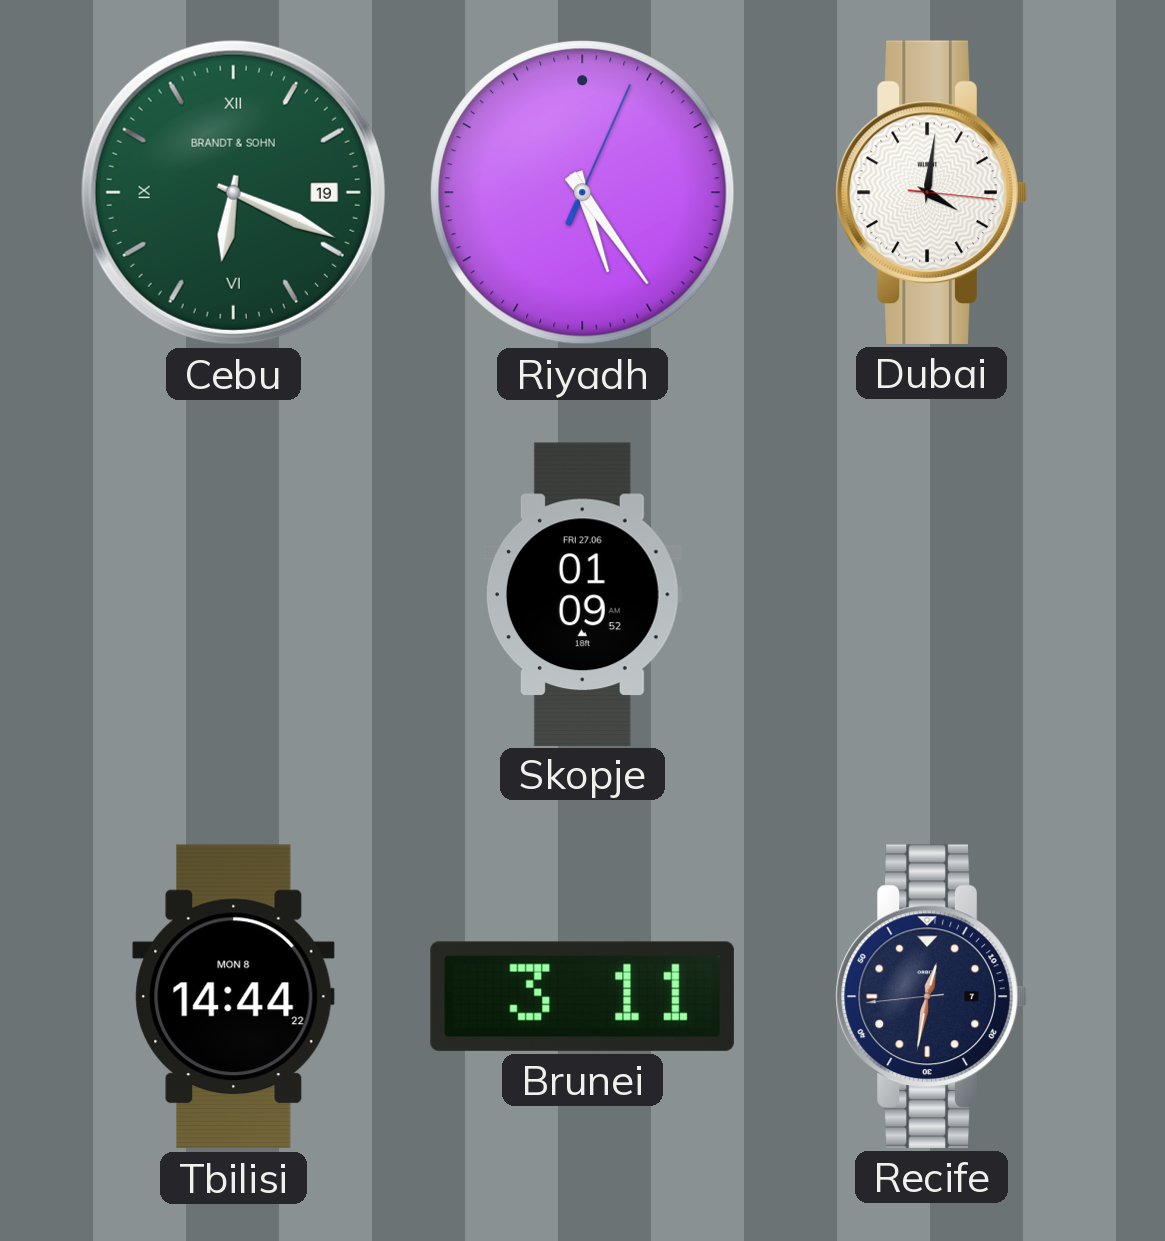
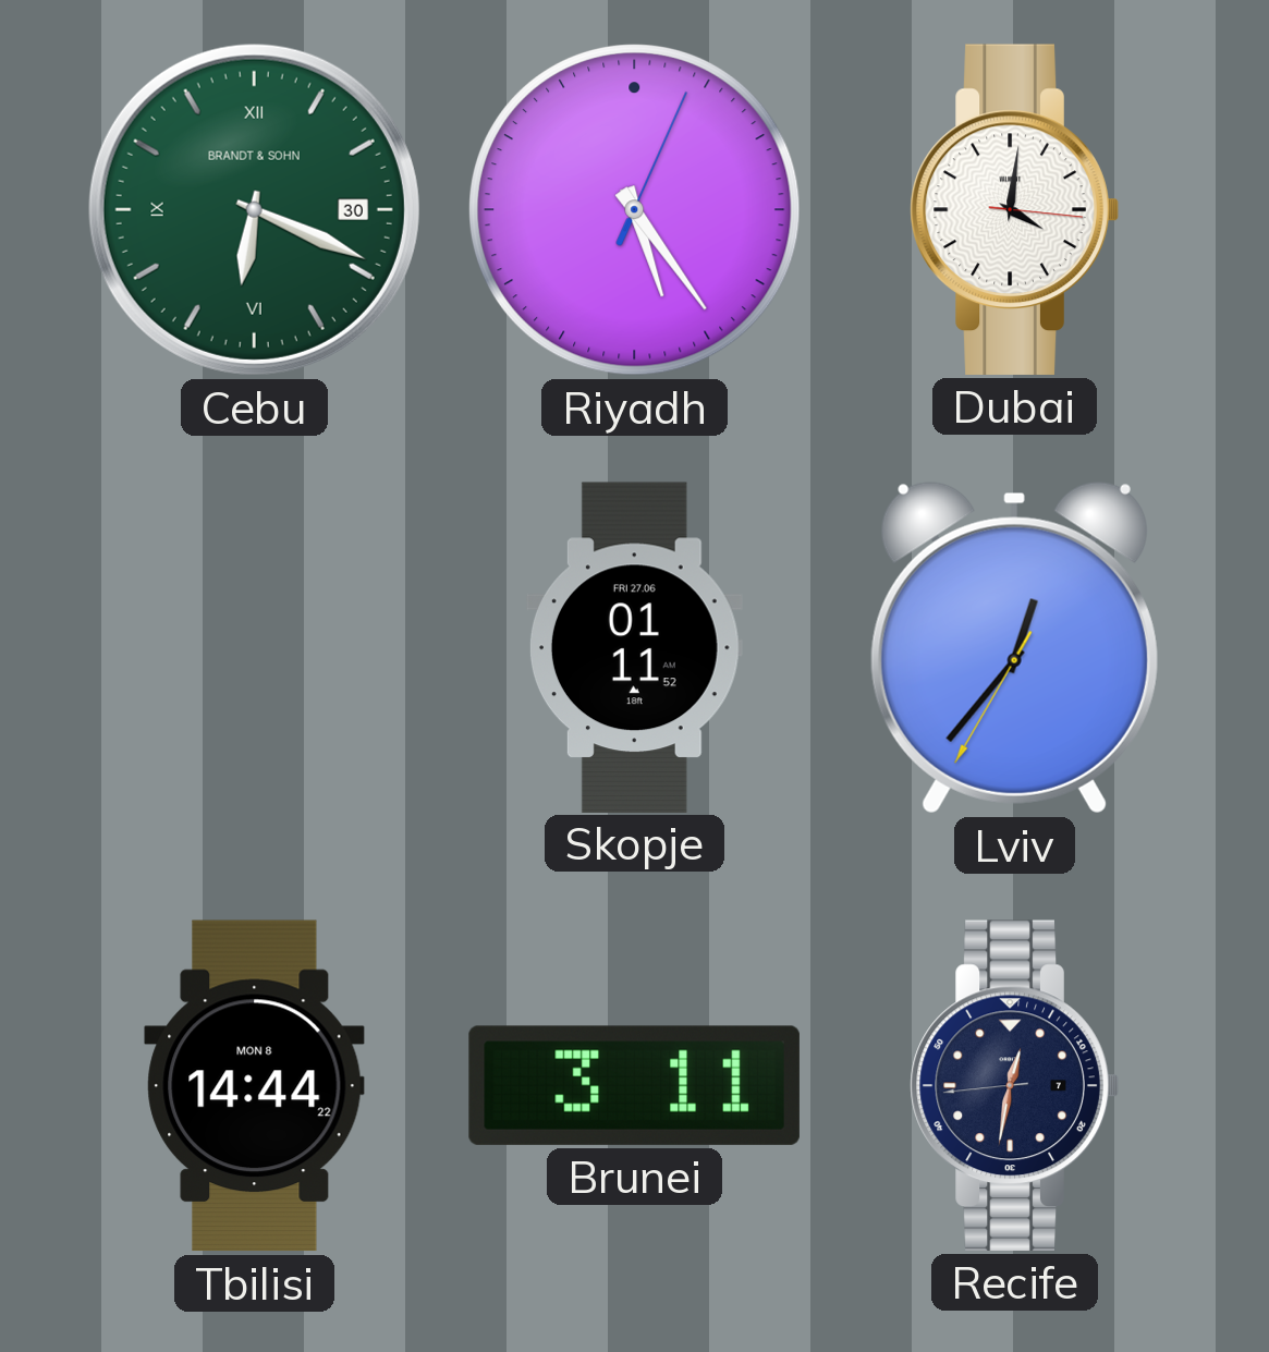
Cebu date: 19 -> 30 (254, 209)
Skopje: 01:09 -> 01:11 (634, 647)
Lviv: none -> 12:36 (1014, 647)
